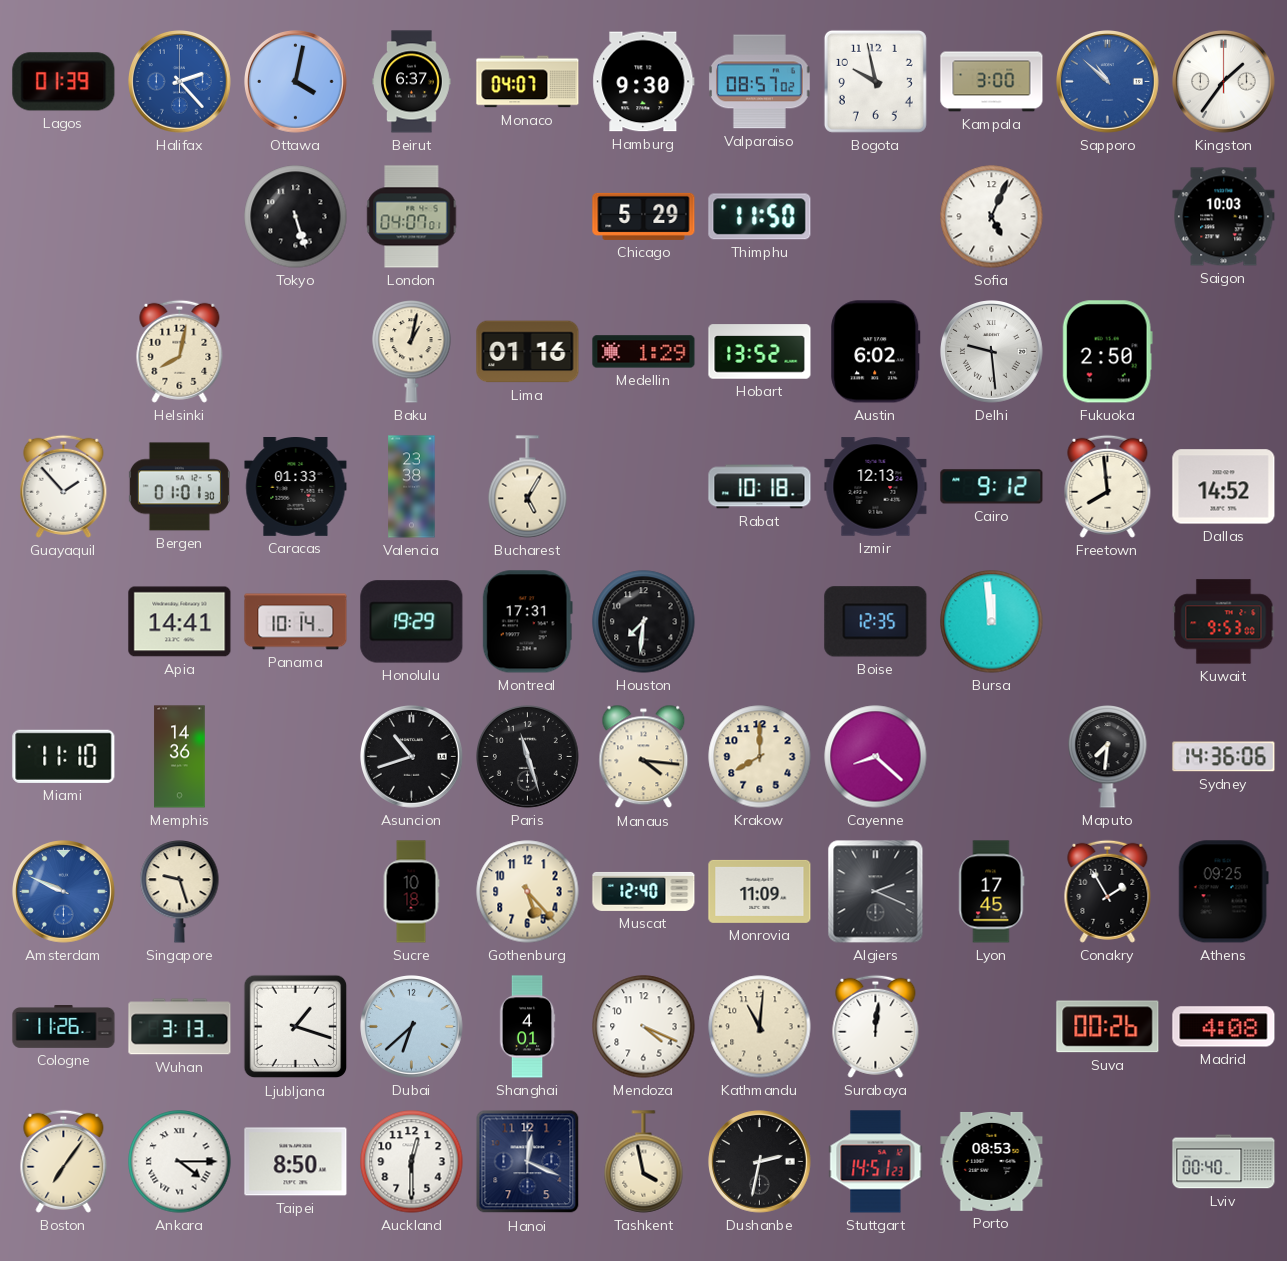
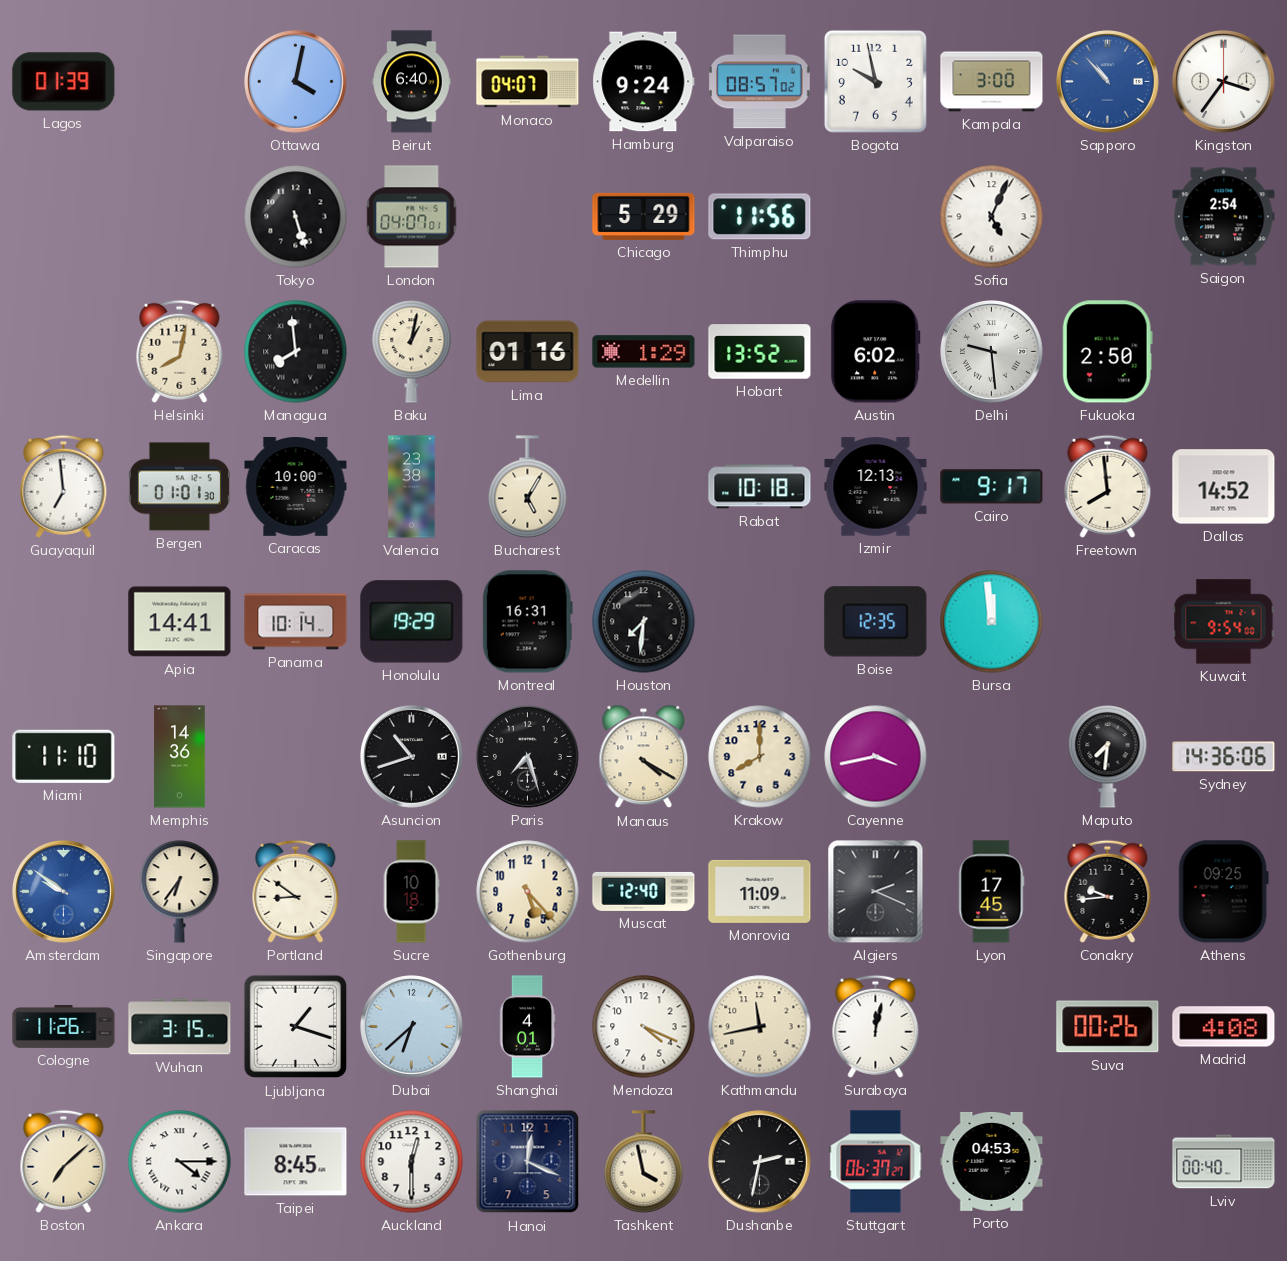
Halifax: 2:23 -> none (180, 82)
Beirut: 6:37 -> 6:40 (412, 82)
Hamburg: 9:30 -> 9:24 (644, 82)
Sapporo: 10:52 -> 10:53 (1108, 82)
Kingston: 1:36 -> 3:36 (1224, 82)
Thimphu: 11:50 -> 11:56 (760, 217)
Saigon: 10:03 -> 2:54 (1224, 217)
Managua: none -> 7:59 (296, 352)
Guayaquil: 1:53 -> 6:59 (64, 486)
Caracas: 01:33 -> 10:00 (296, 487)
Cairo: 9:12 -> 9:17 (992, 487)
Montreal: 17:31 -> 16:31 (527, 622)
Kuwait: 9:53 -> 9:54 (1224, 622)
Paris: 11:27 -> 7:27 (528, 757)
Manaus: 4:16 -> 4:20 (644, 757)
Cayenne: 8:22 -> 3:43 (876, 757)
Amsterdam: 9:49 -> 9:51 (64, 892)
Singapore: 9:27 -> 6:36 (180, 892)
Portland: none -> 8:51 (296, 891)
Conakry: 1:55 -> 9:44 (1108, 891)
Wuhan: 3:13 -> 3:15 (180, 1027)
Kathmandu: 11:01 -> 11:43 (760, 1027)
Surabaya: 12:01 -> 12:02 (876, 1026)
Boston: 7:06 -> 7:08 (64, 1161)
Taipei: 8:50 -> 8:45 (296, 1162)
Stuttgart: 14:51 -> 06:37 (876, 1162)
Porto: 08:53 -> 04:53 (992, 1161)
